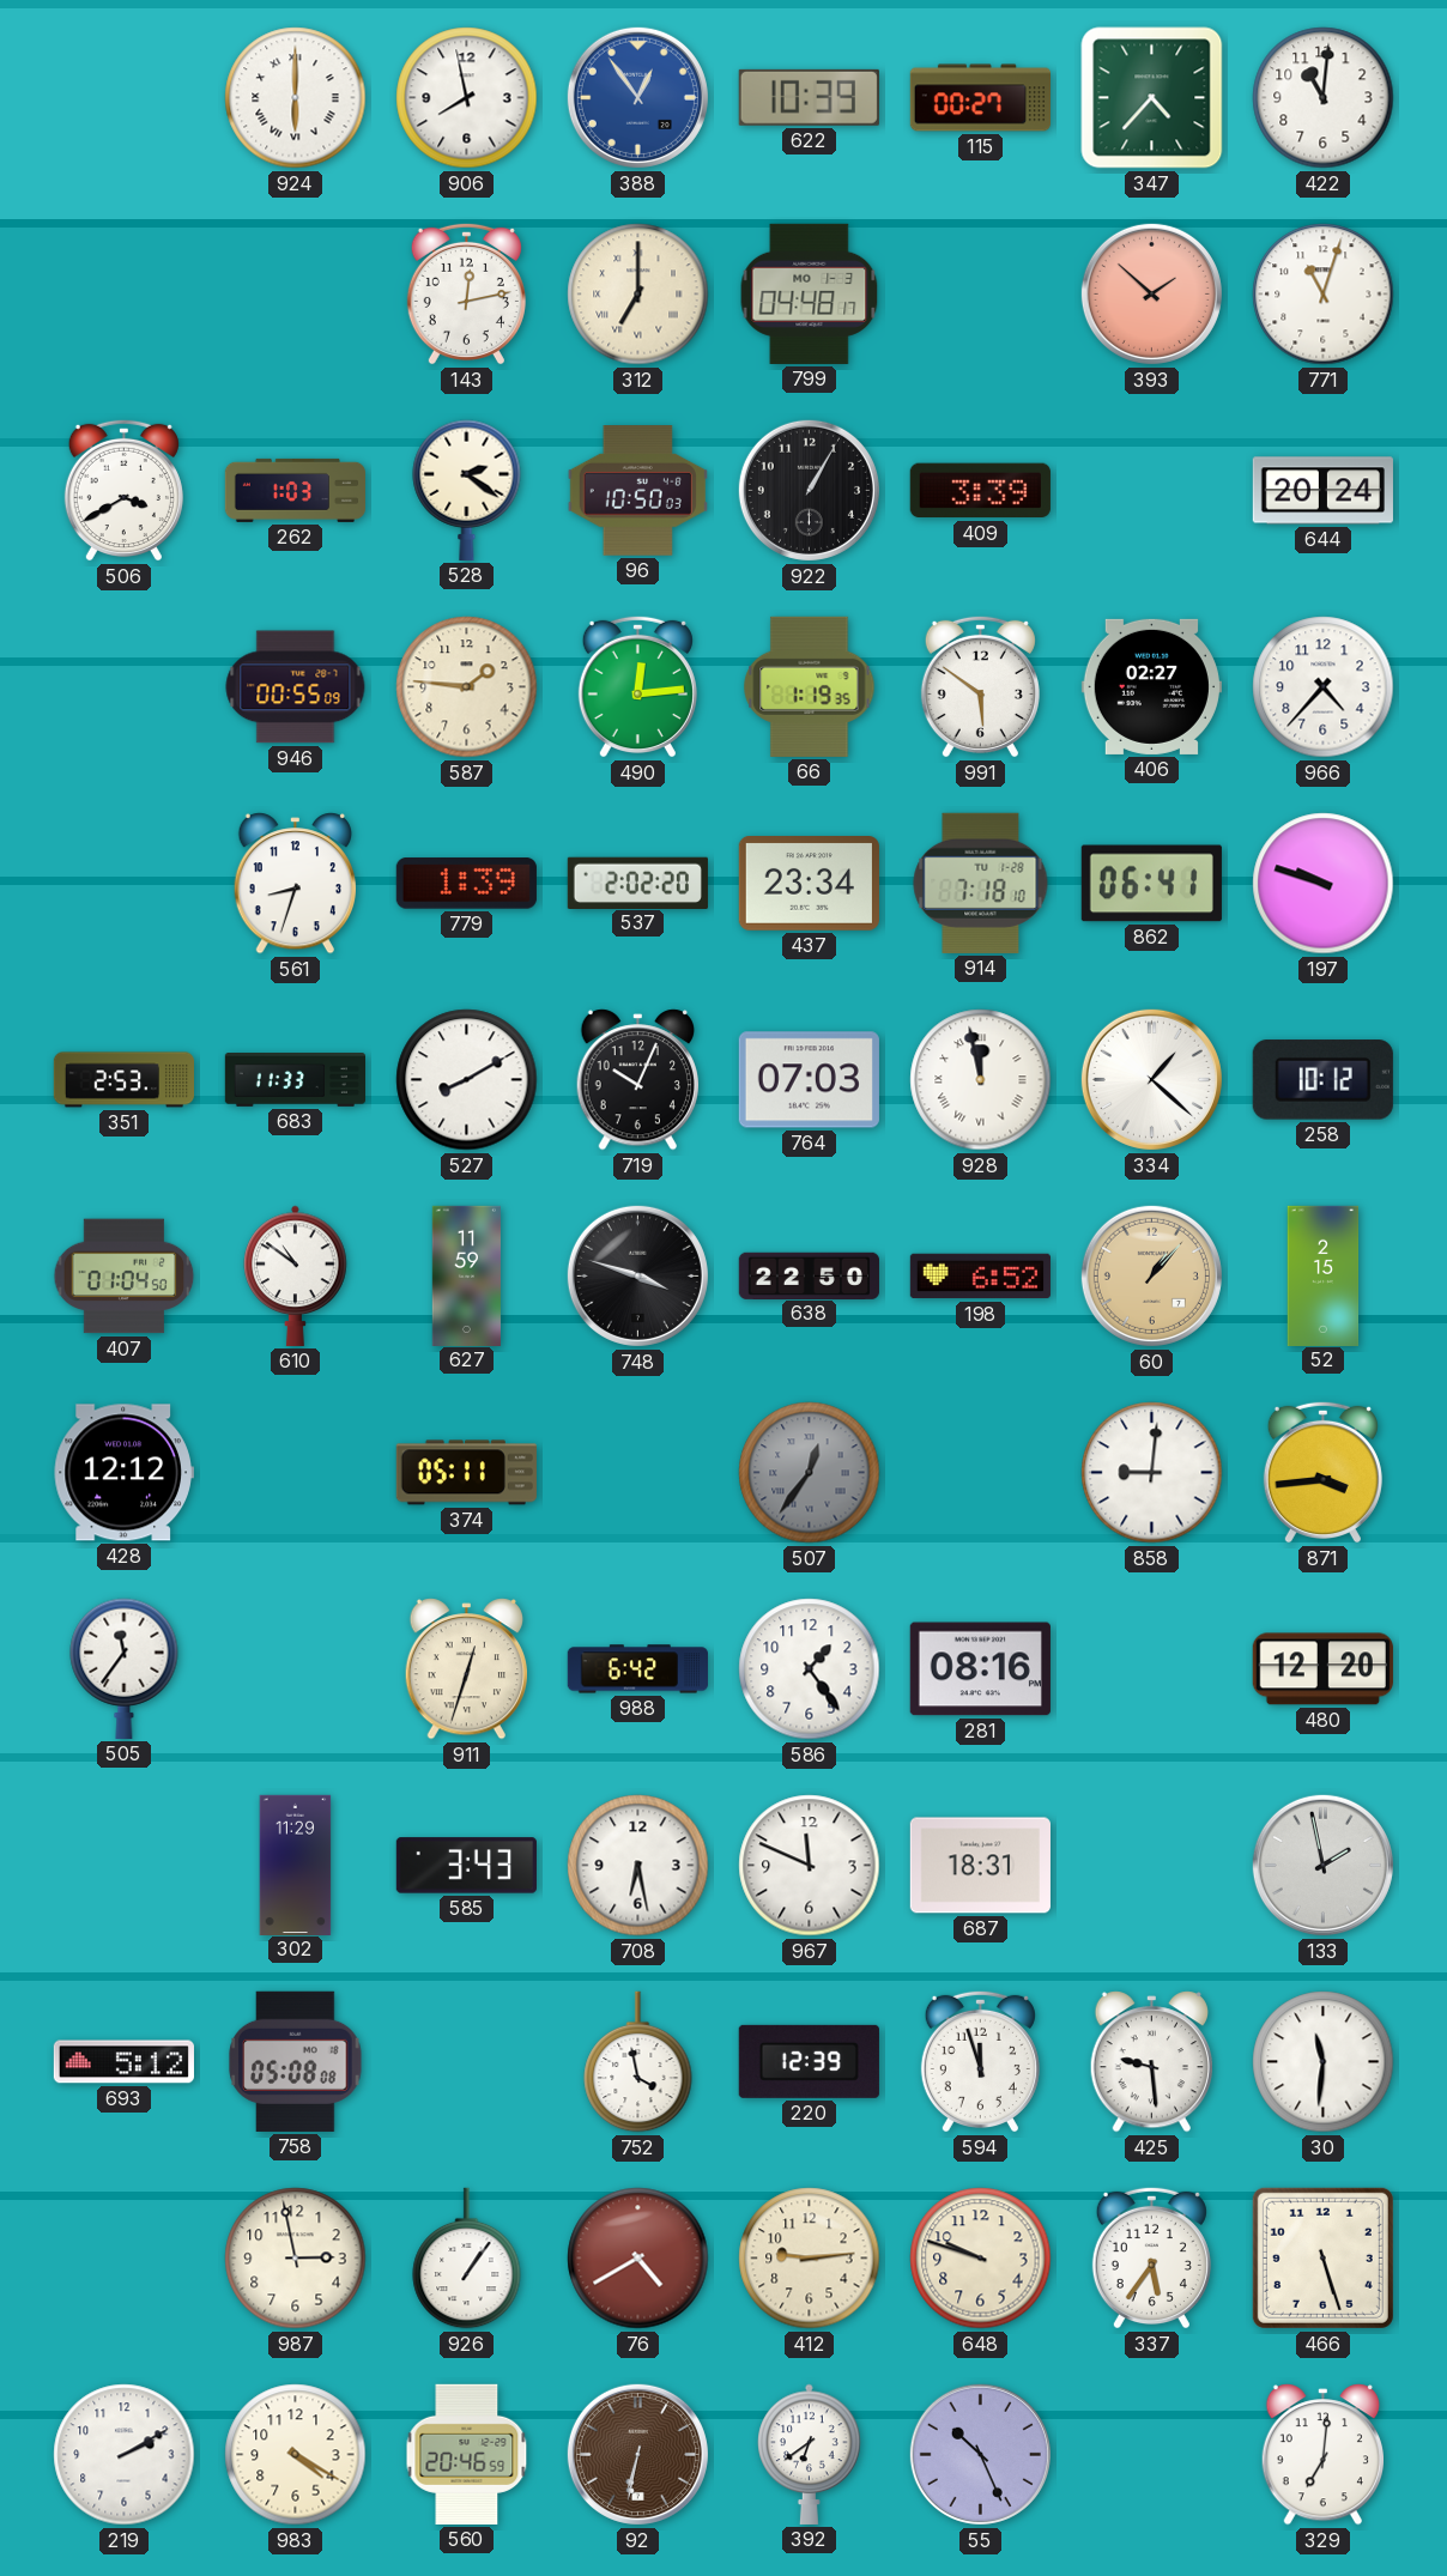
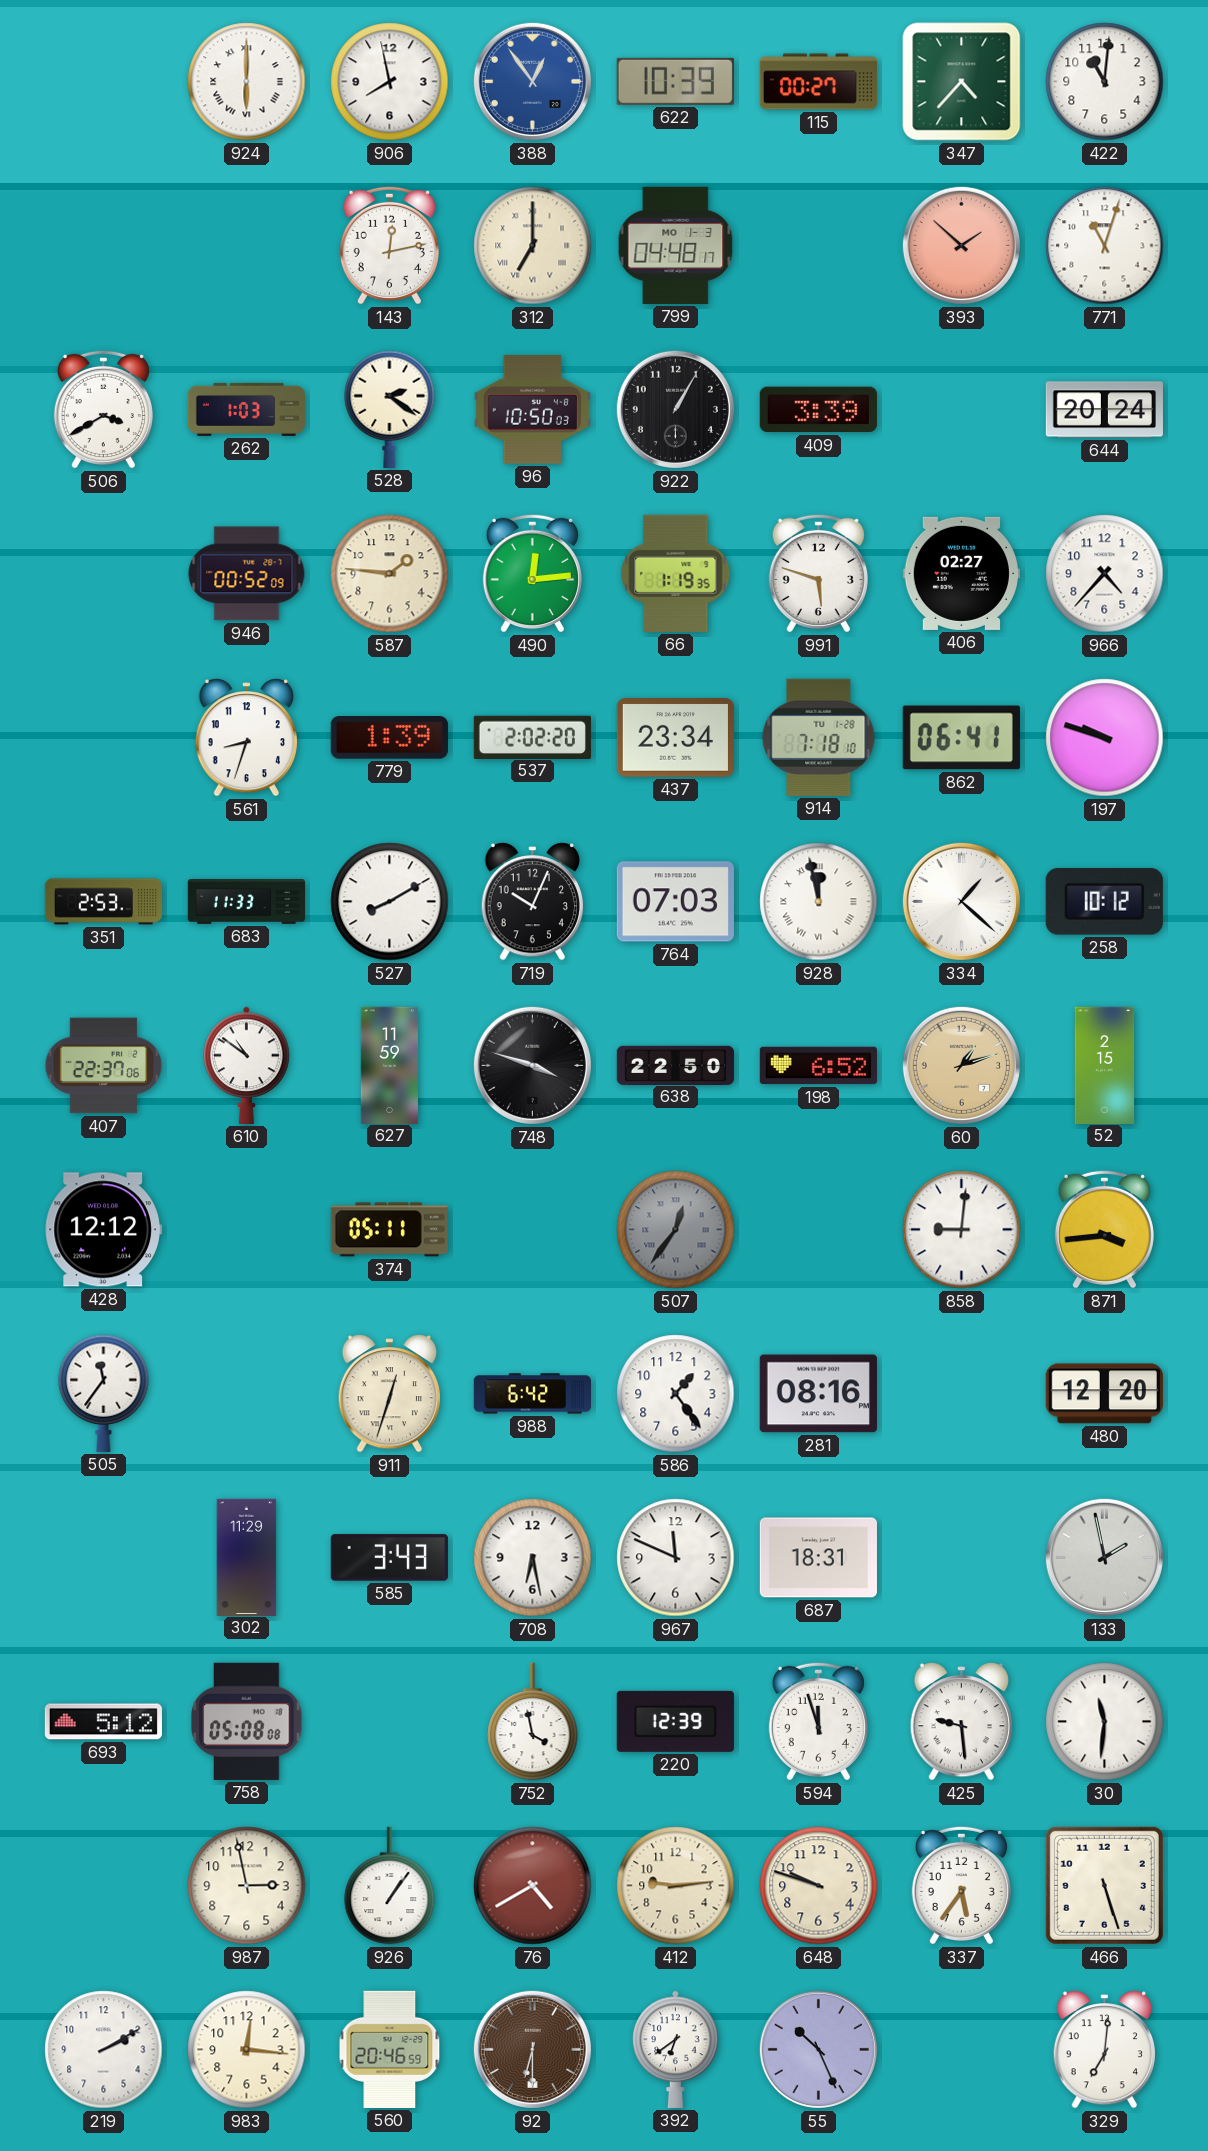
946: 00:55 -> 00:52 (247, 574)
991: 5:51 -> 5:48 (818, 573)
407: 01:04 -> 22:37 (104, 1066)
60: 1:07 -> 1:12 (961, 1065)
983: 4:20 -> 12:16 (247, 2050)
92: 6:32 -> 6:30 (532, 2049)
